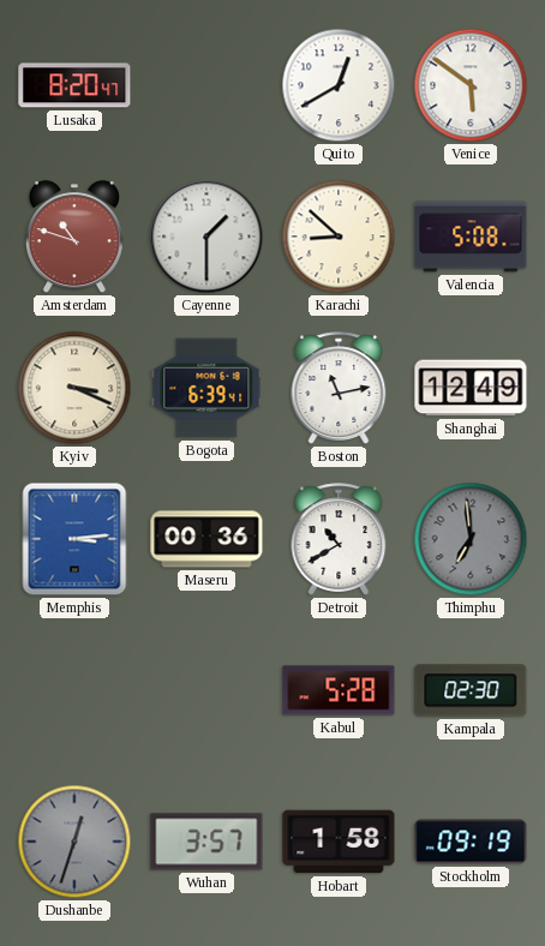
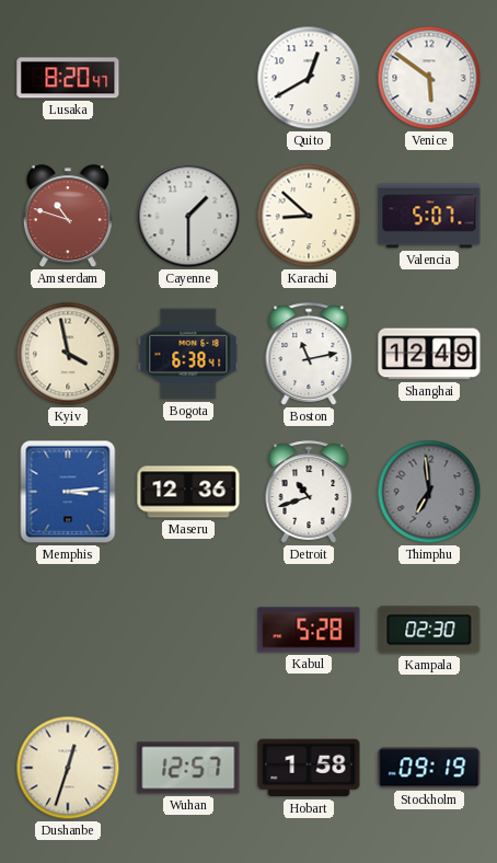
Valencia: 5:08 -> 5:07 (429, 216)
Kyiv: 3:19 -> 3:58 (68, 354)
Bogota: 6:39 -> 6:38 (188, 354)
Maseru: 00:36 -> 12:36 (188, 492)
Detroit: 10:40 -> 10:42 (309, 492)
Dushanbe dial: grey -> cream (68, 768)
Wuhan: 3:57 -> 12:57 (188, 768)
